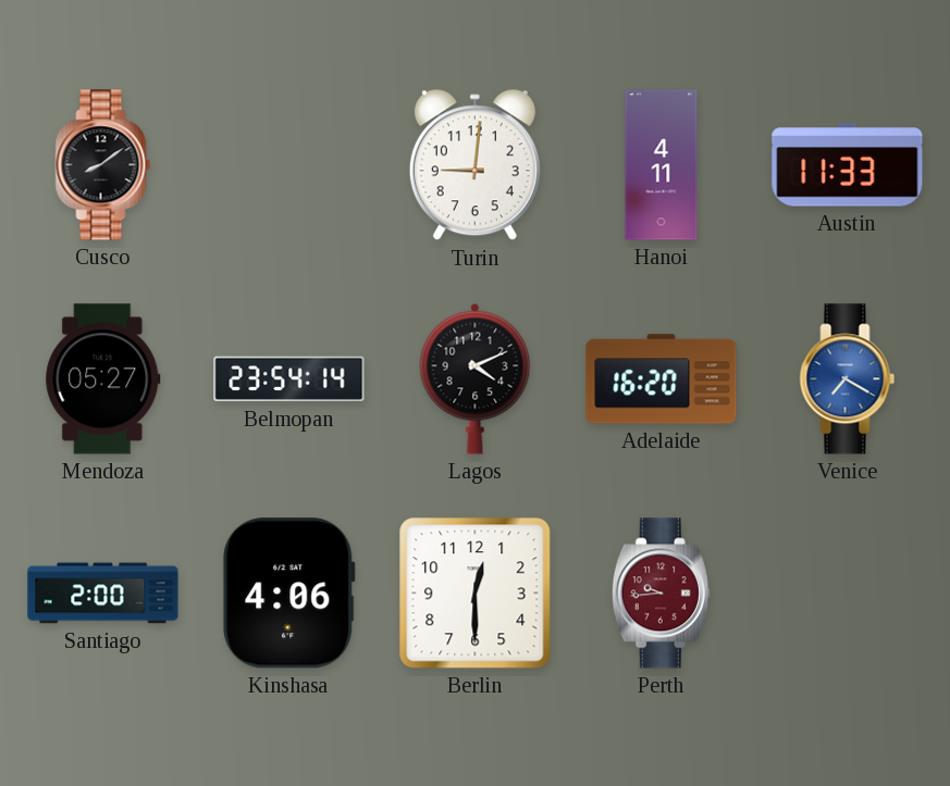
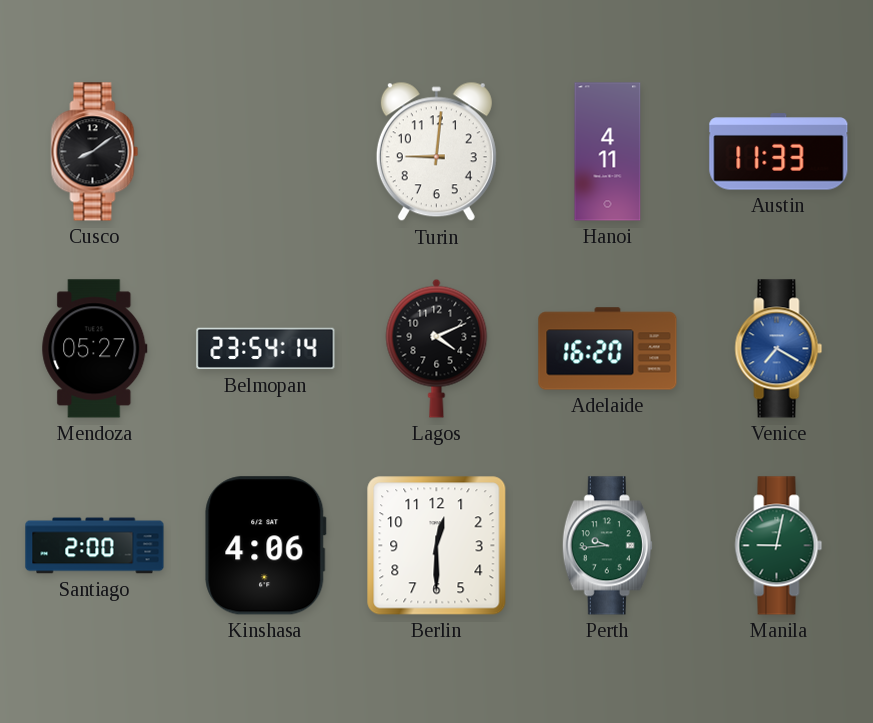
Perth dial: burgundy -> green (607, 546)
Manila: none -> 9:02 (779, 546)
